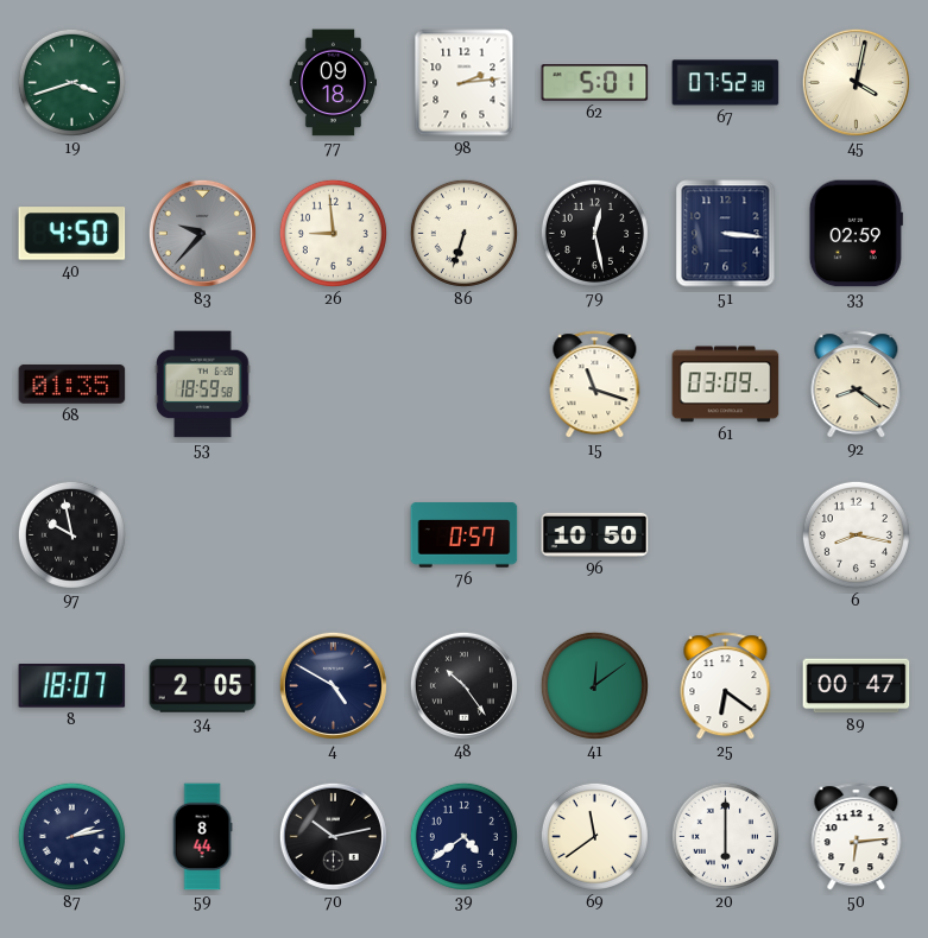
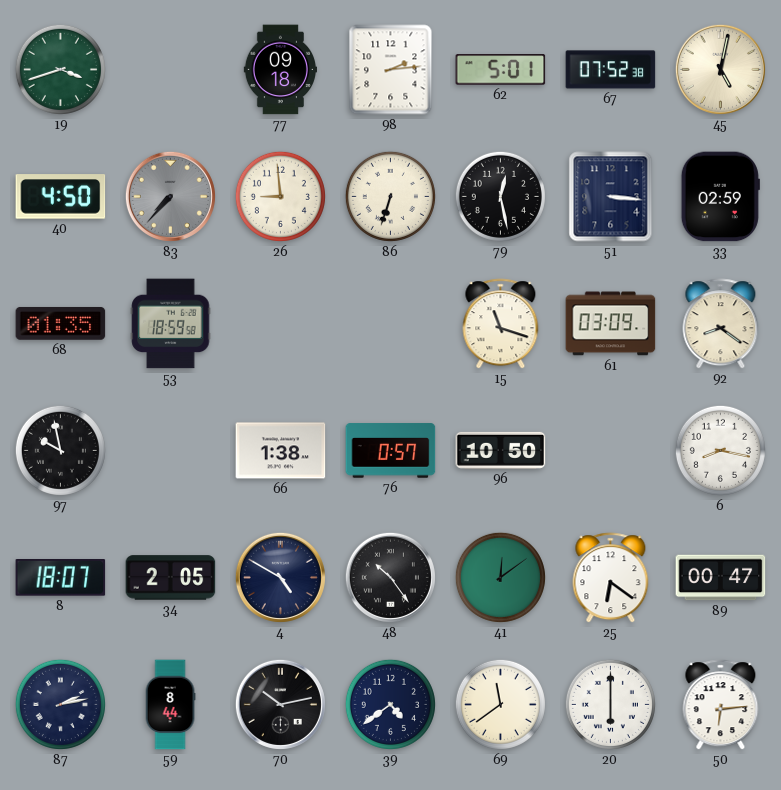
45: 4:02 -> 5:02 (720, 69)
83: 9:37 -> 7:37 (170, 196)
66: none -> 1:38 (281, 451)
